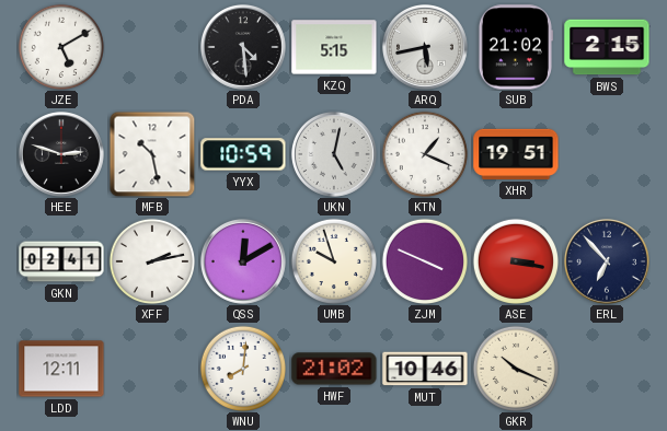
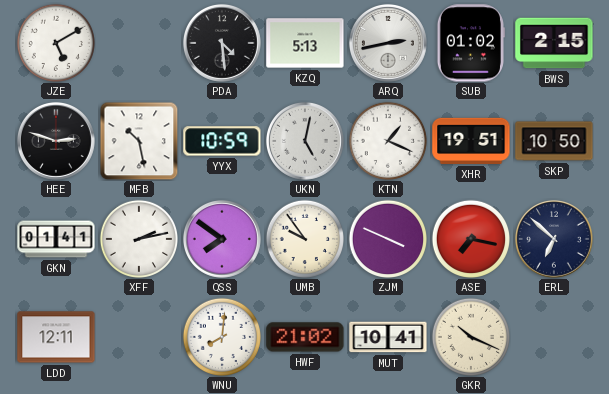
KZQ: 5:15 -> 5:13 (305, 43)
ARQ: 5:43 -> 2:43 (388, 43)
SUB: 21:02 -> 01:02 (471, 43)
SKP: none -> 10:50 (554, 141)
GKN: 02:41 -> 01:41 (56, 239)
QSS: 12:10 -> 7:51 (222, 239)
UMB: 9:57 -> 9:54 (304, 238)
ASE: 3:17 -> 7:17 (470, 238)
ERL: 6:53 -> 6:52 (554, 239)
MUT: 10:46 -> 10:41 (388, 337)
